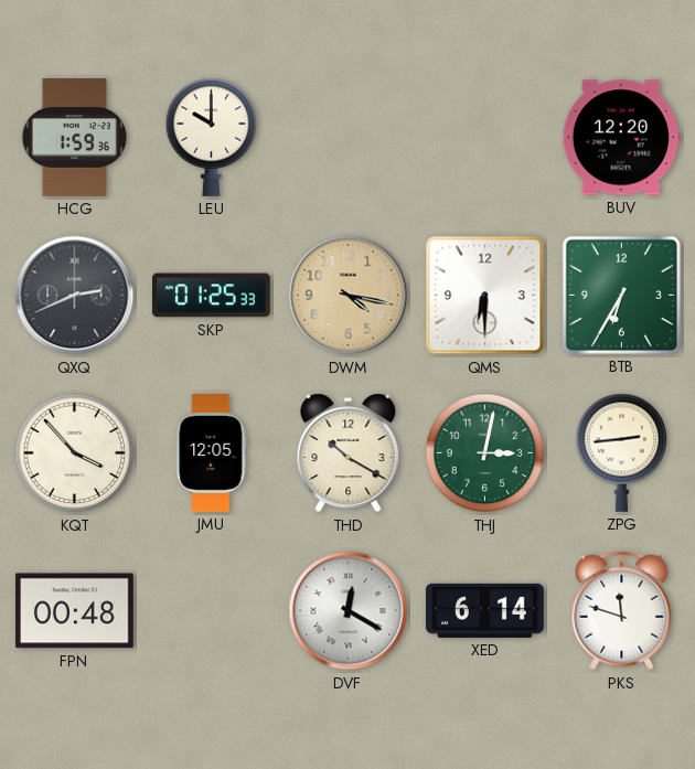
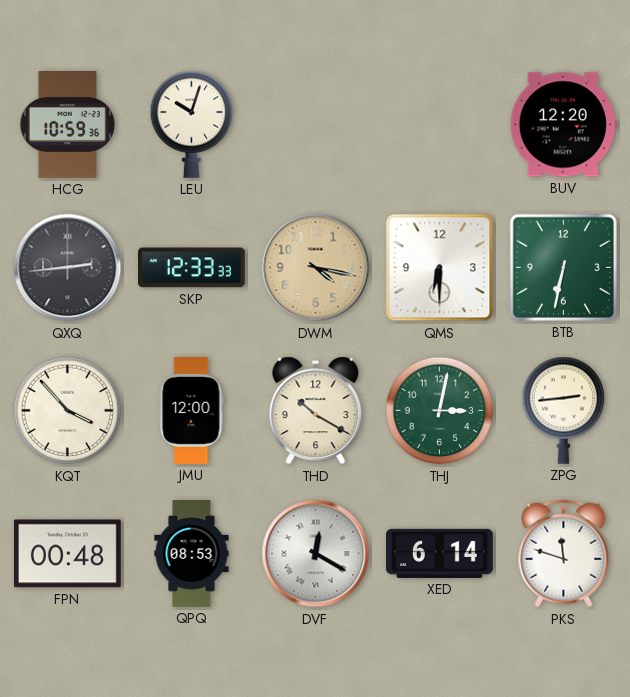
HCG: 1:59 -> 10:59 (68, 125)
LEU: 10:00 -> 10:03 (192, 124)
QXQ: 2:41 -> 2:44 (68, 268)
SKP: 01:25 -> 12:33 (192, 268)
BTB: 6:35 -> 6:32 (563, 267)
JMU: 12:05 -> 12:00 (192, 411)
QPQ: none -> 08:53 (192, 554)
